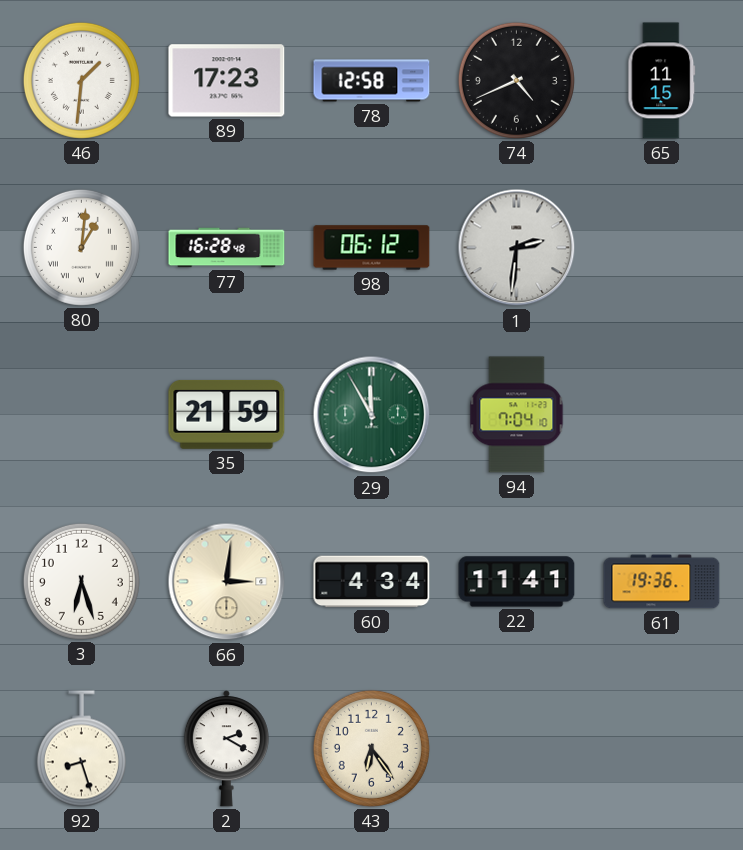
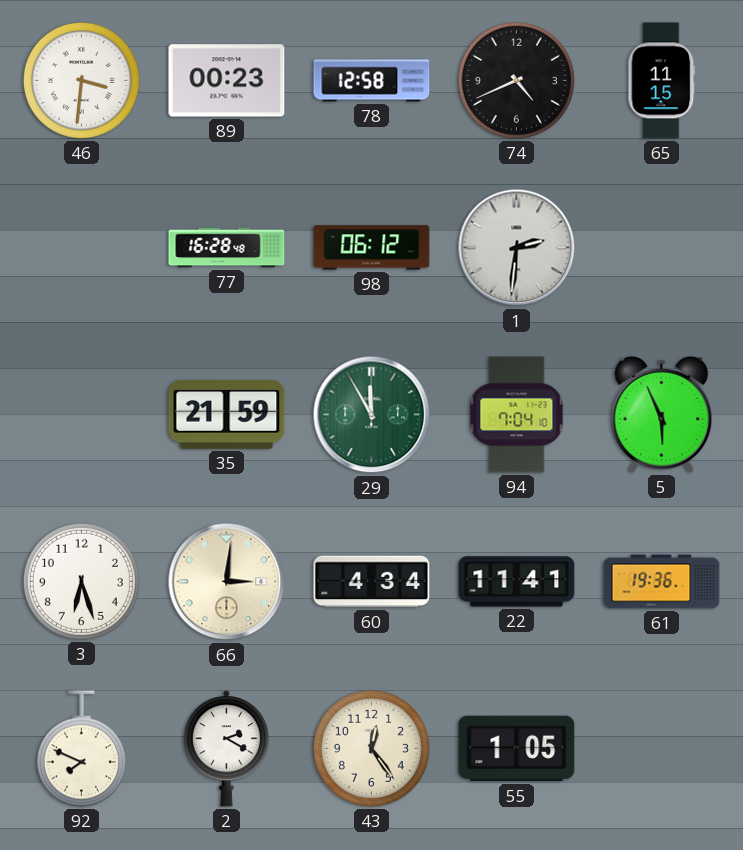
46: 1:31 -> 3:31 (81, 80)
89: 17:23 -> 00:23 (227, 81)
80: 1:01 -> none (81, 247)
5: none -> 5:56 (662, 414)
92: 8:27 -> 7:49 (81, 749)
43: 6:24 -> 12:24 (371, 748)
55: none -> 1:05 (517, 749)
